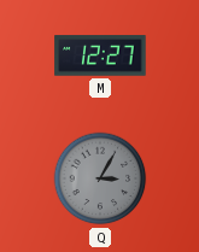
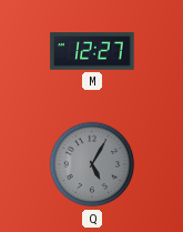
Q: 3:05 -> 5:05 (92, 164)
